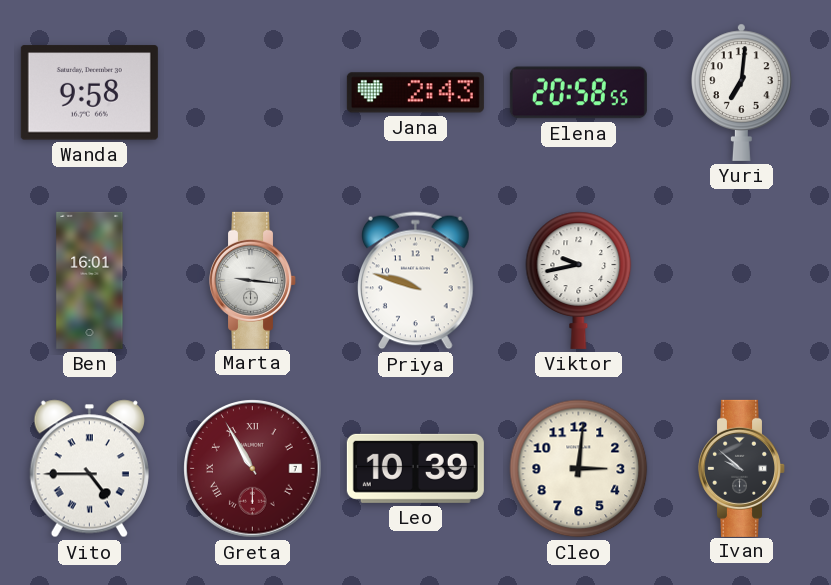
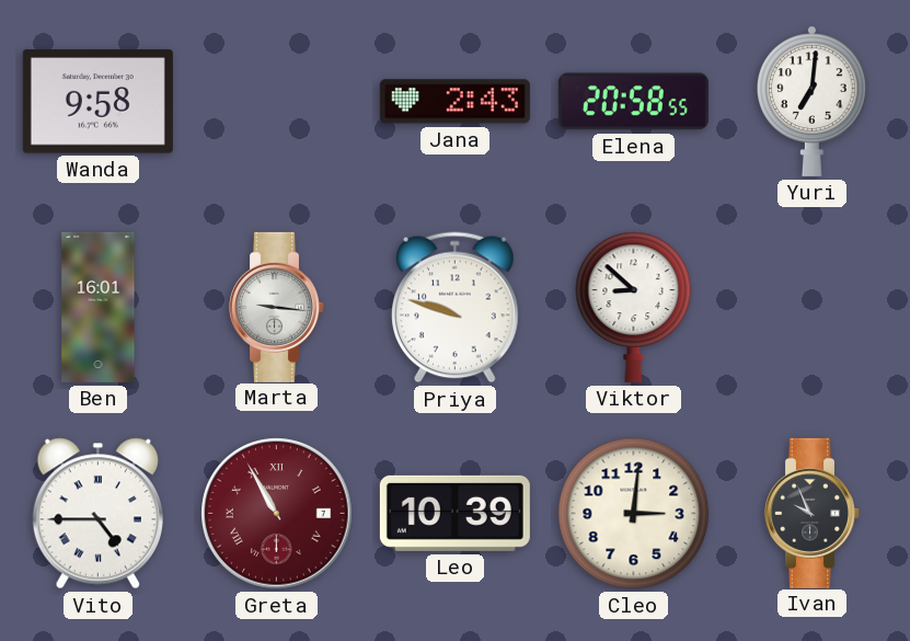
Viktor: 9:43 -> 8:52 (634, 307)
Ivan: 9:52 -> 9:56 (813, 513)
